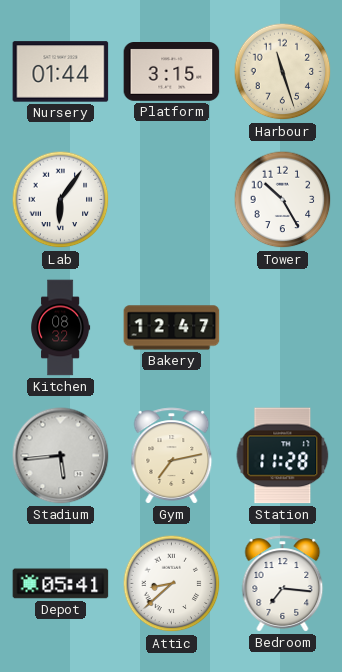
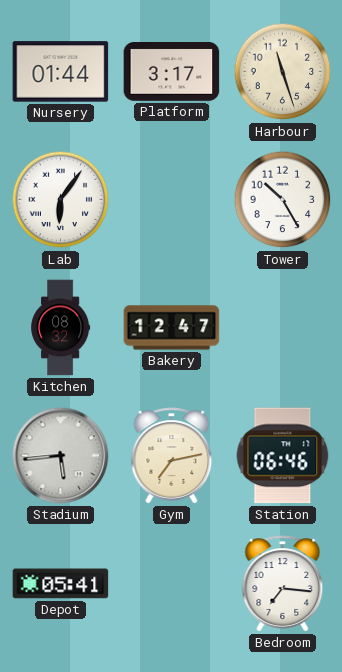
Platform: 3:15 -> 3:17 (172, 72)
Station: 11:28 -> 06:46 (283, 456)
Attic: 8:38 -> none (172, 584)
